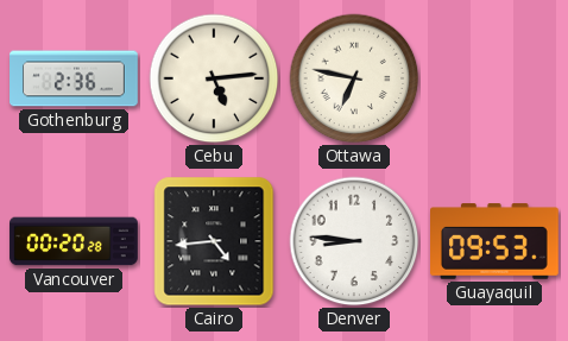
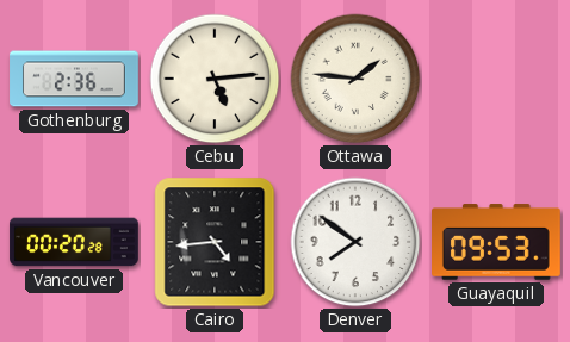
Ottawa: 6:47 -> 1:46 (355, 79)
Denver: 8:46 -> 7:51 (355, 242)
